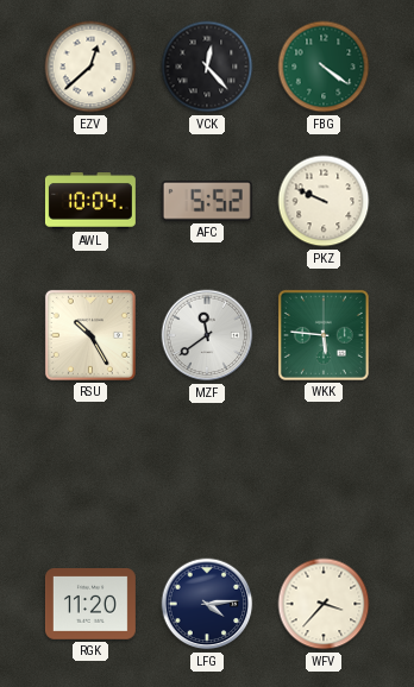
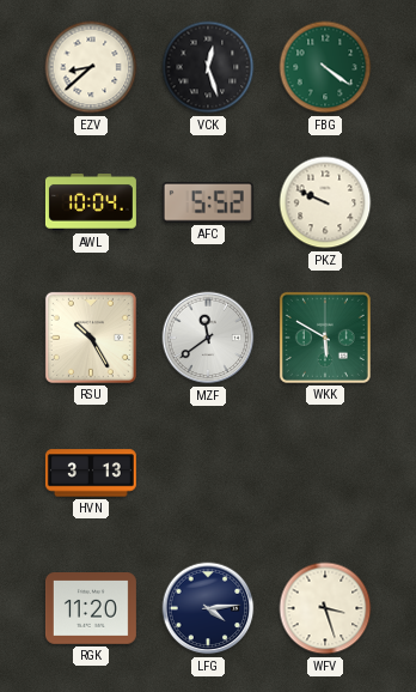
EZV: 12:38 -> 8:38 (91, 67)
VCK: 12:23 -> 12:27 (208, 67)
WKK: 5:46 -> 5:50 (325, 338)
HVN: none -> 3:13 (91, 473)
WFV: 3:37 -> 3:27 (325, 608)
